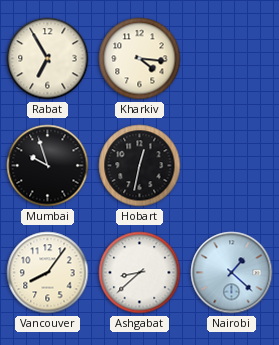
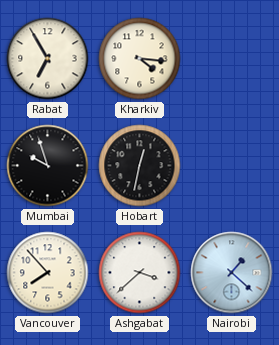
Vancouver: 8:06 -> 7:53 (48, 273)
Ashgabat: 8:38 -> 3:38 (140, 273)
